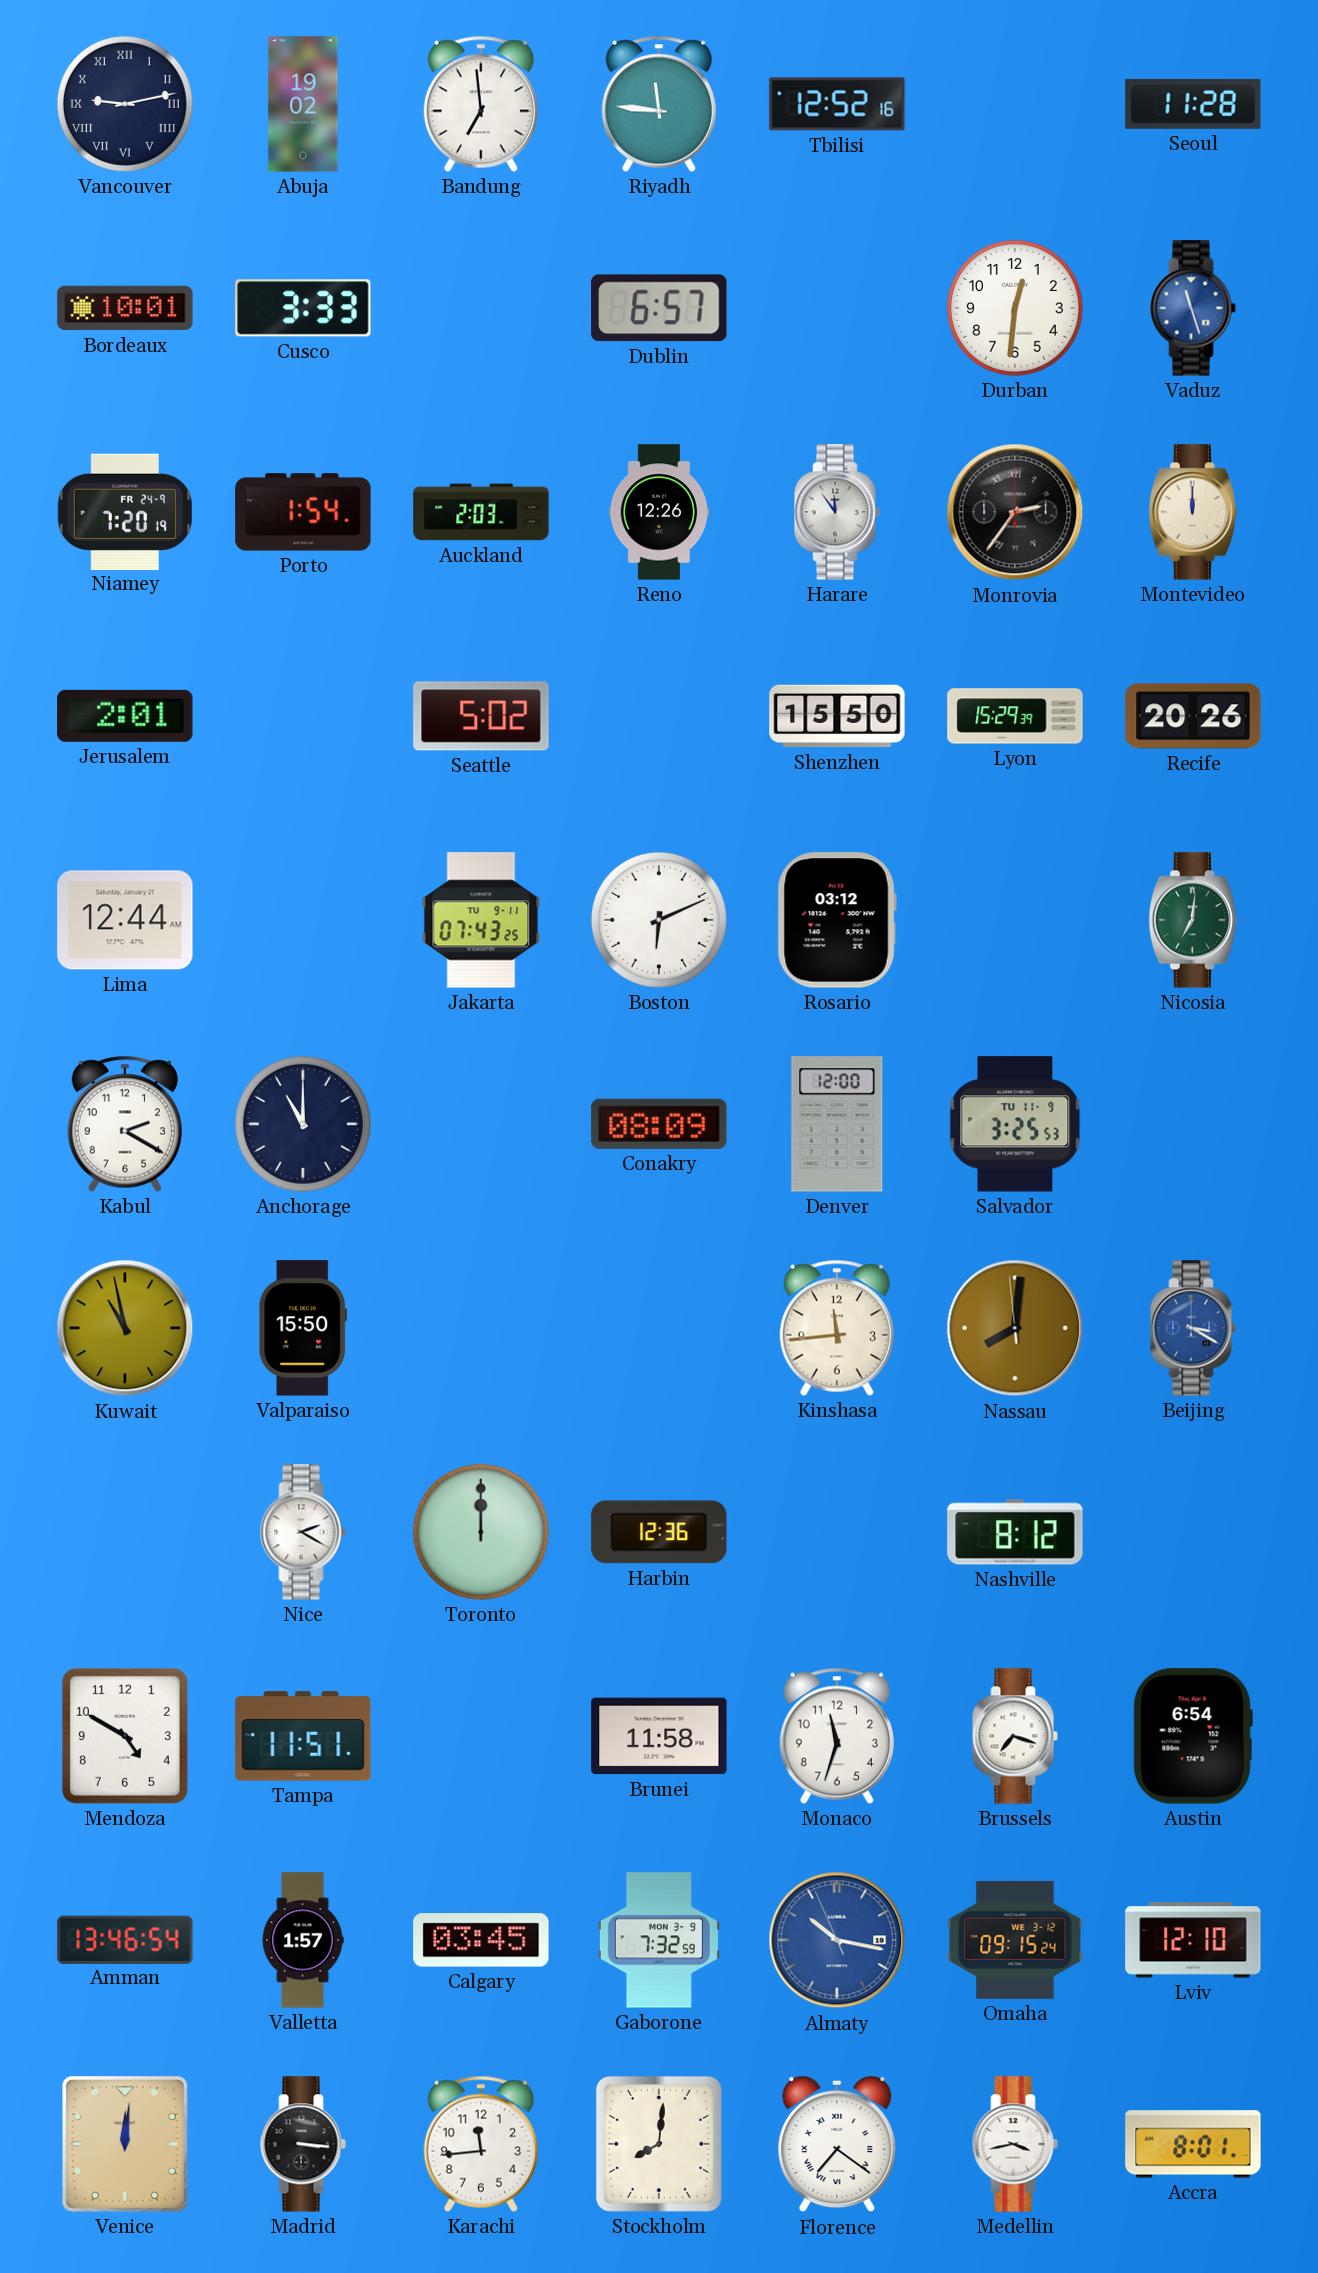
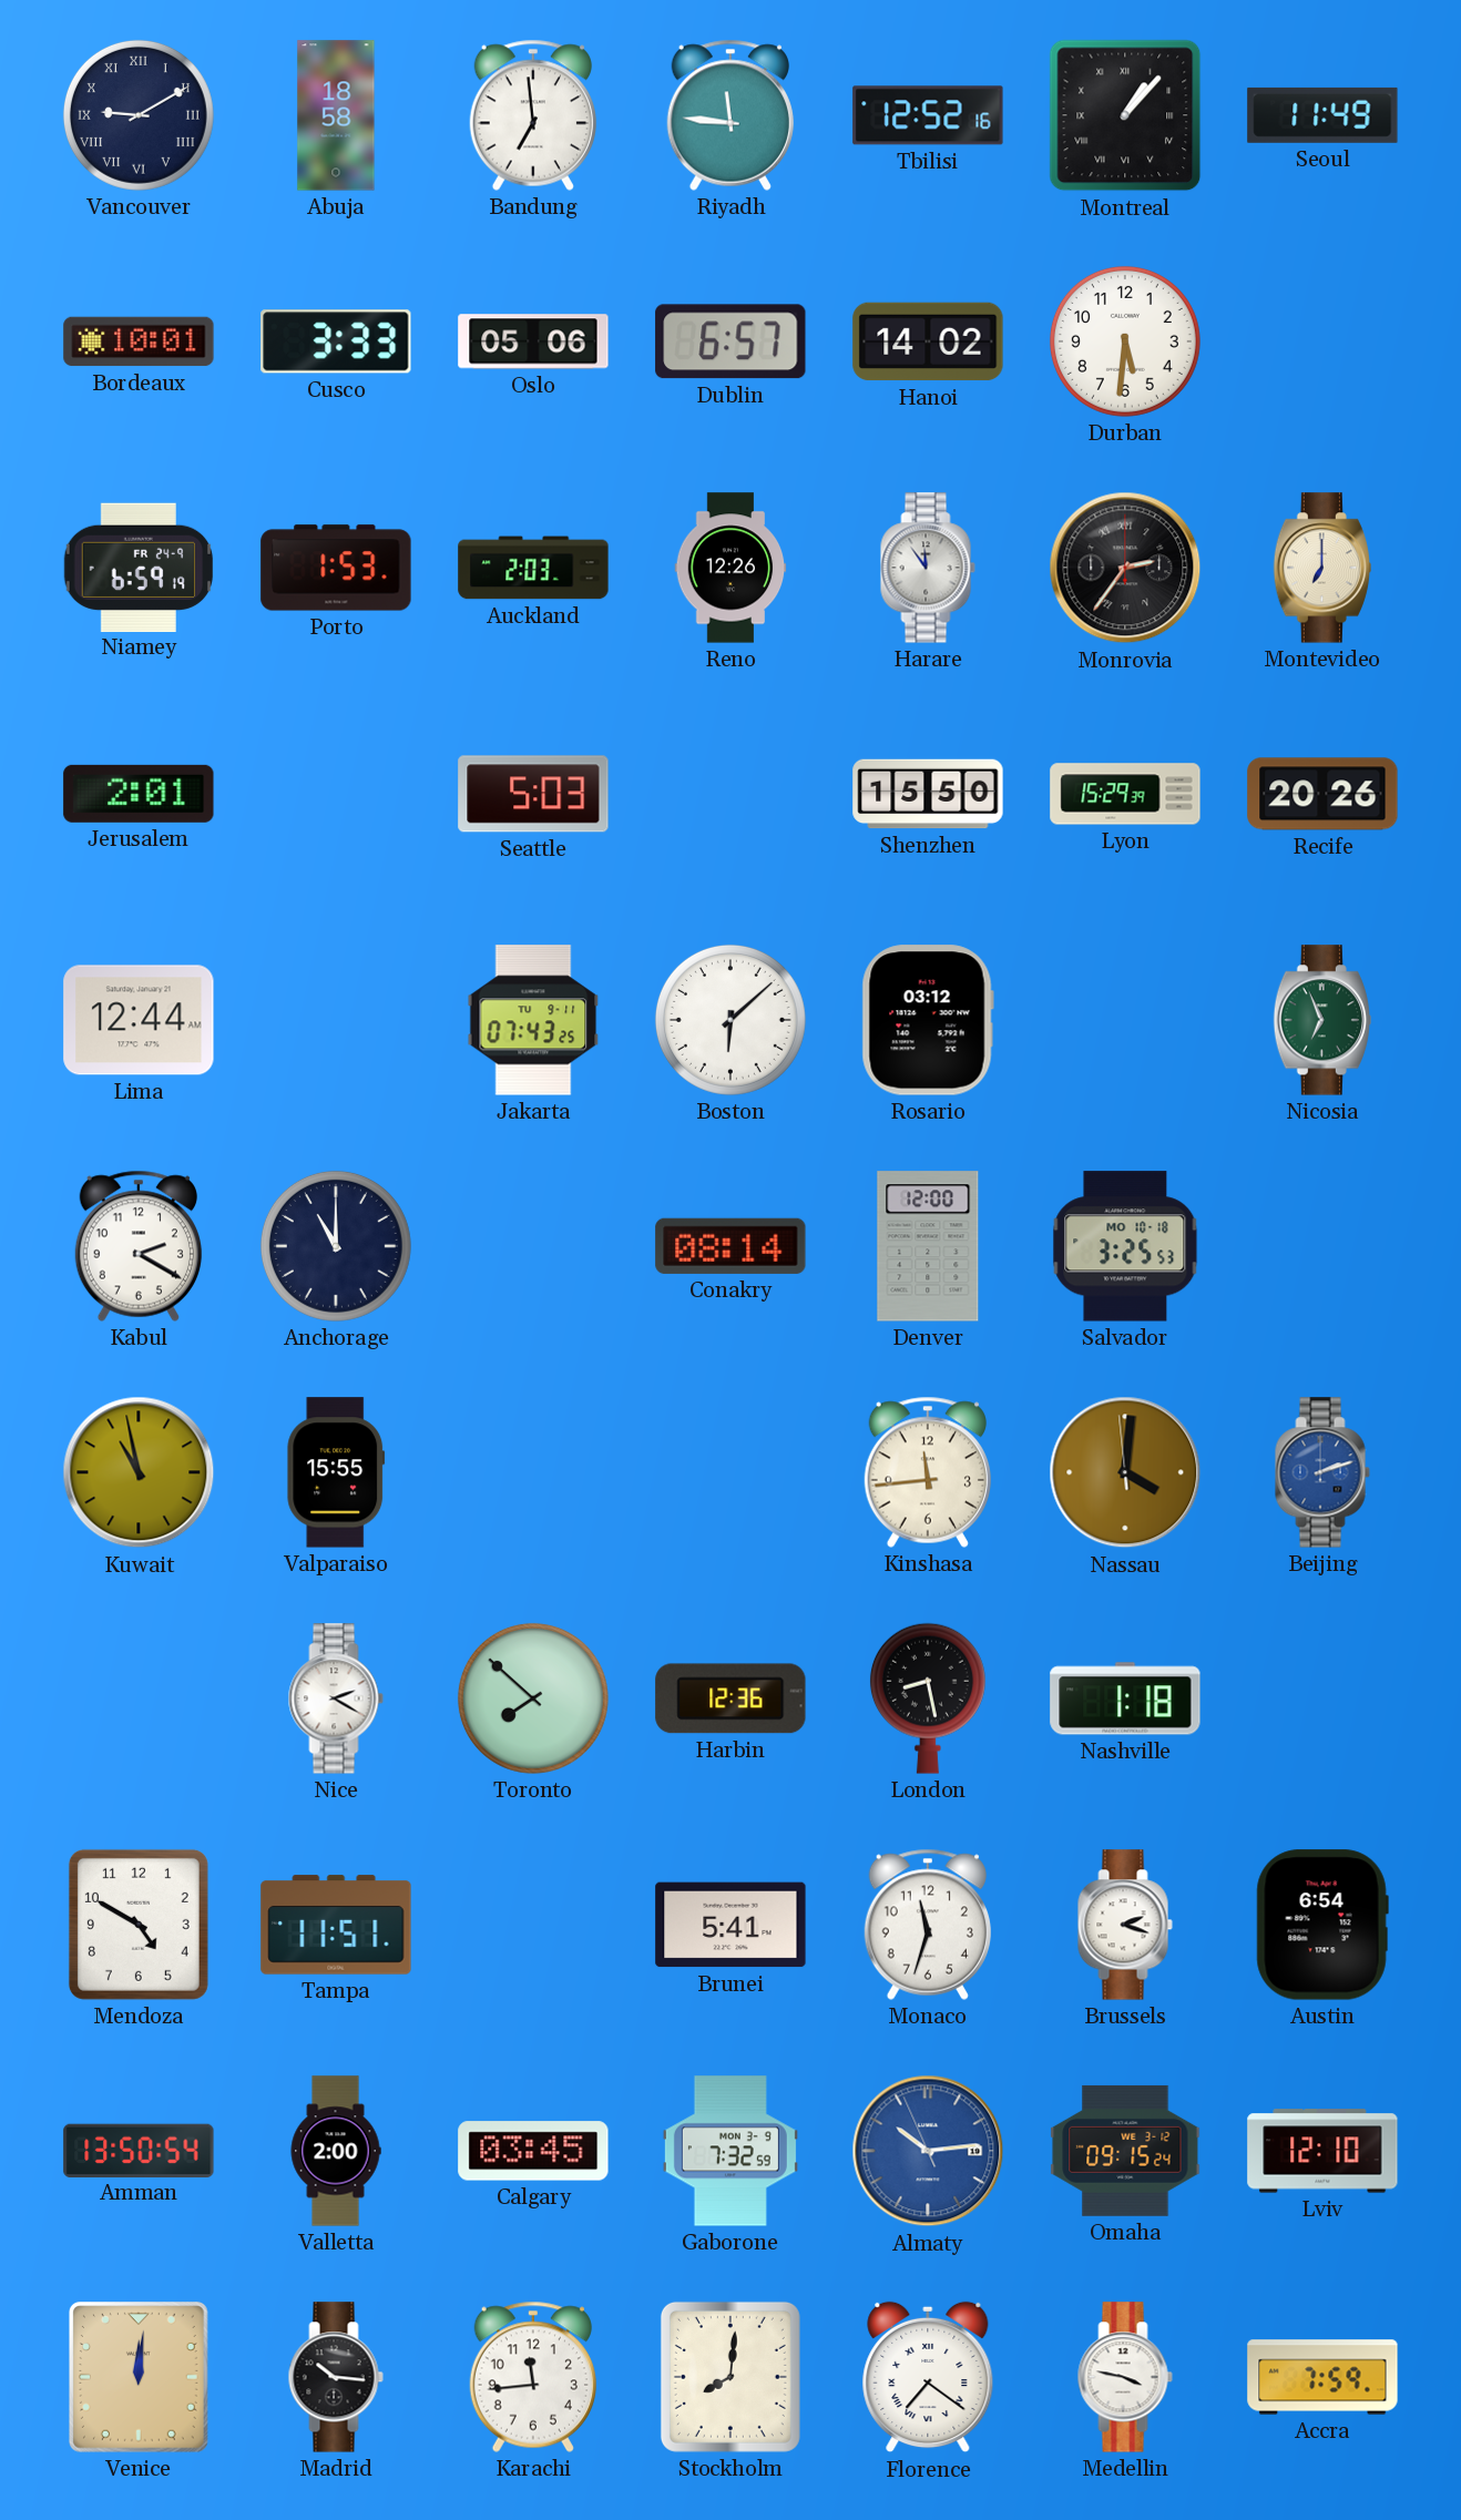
Vancouver: 9:13 -> 9:10 (139, 115)
Abuja: 19:02 -> 18:58 (336, 115)
Montreal: none -> 1:07 (1125, 115)
Seoul: 11:28 -> 11:49 (1322, 115)
Oslo: none -> 05:06 (533, 341)
Hanoi: none -> 14:02 (928, 341)
Durban: 12:31 -> 5:31 (1125, 341)
Vaduz: 11:27 -> none (1193, 308)
Niamey: 7:20 -> 6:59 (139, 567)
Porto: 1:54 -> 1:53 (336, 568)
Montevideo: 12:00 -> 7:00 (1322, 568)
Seattle: 5:02 -> 5:03 (533, 794)
Boston: 6:11 -> 6:08 (730, 1020)
Nicosia: 7:01 -> 6:56 (1322, 1020)
Conakry: 08:09 -> 08:14 (730, 1246)
Salvador date: TU 11-9 -> MO 10-18 (1125, 1246)
Valparaiso: 15:50 -> 15:55 (336, 1472)
Nassau: 8:00 -> 4:00 (1125, 1472)
Beijing: 3:20 -> 2:12 (1322, 1472)
Toronto: 12:00 -> 7:52 (533, 1698)
London: none -> 8:28 (928, 1698)
Nashville: 8:12 -> 1:18 (1125, 1698)
Brunei: 11:58 -> 5:41 (730, 1925)
Brussels: 7:18 -> 2:18 (1125, 1925)
Amman: 13:46 -> 13:50 (139, 2150)
Valletta: 1:57 -> 2:00 (336, 2151)
Almaty: 10:16 -> 10:13 (928, 2151)
Madrid: 3:16 -> 10:16 (336, 2377)
Medellin: 3:43 -> 3:47 (1125, 2377)
Accra: 8:01 -> 7:59 (1322, 2377)
